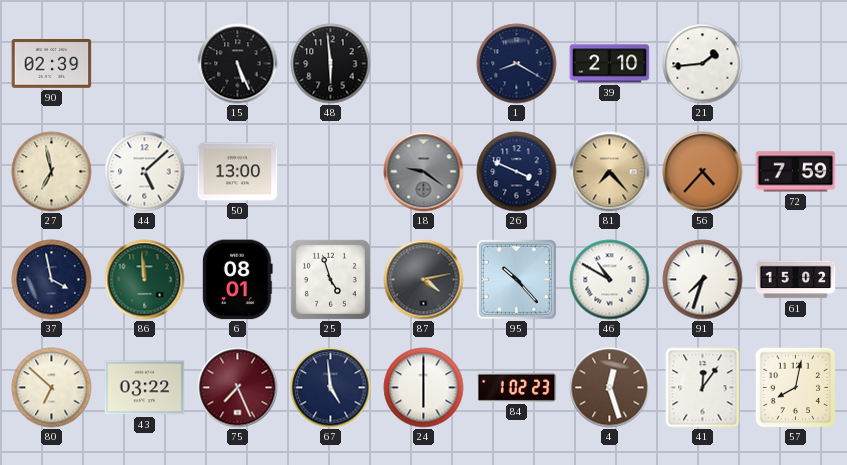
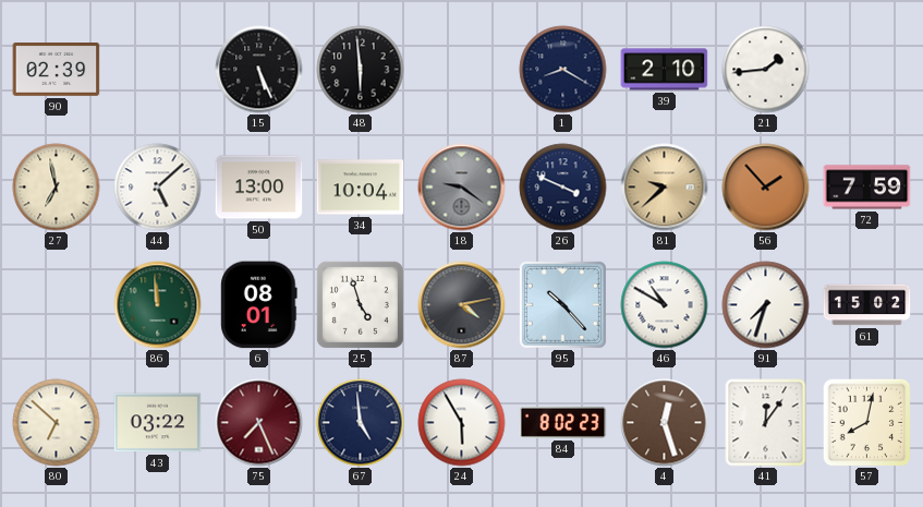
34: none -> 10:04 (361, 188)
81: 7:23 -> 9:38 (665, 188)
56: 4:37 -> 1:53 (766, 188)
37: 3:58 -> none (52, 280)
24: 6:00 -> 5:55 (462, 423)
84: 1:02 -> 8:02 (563, 422)
